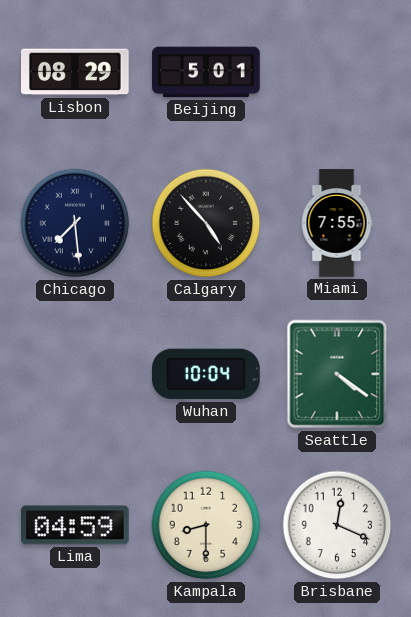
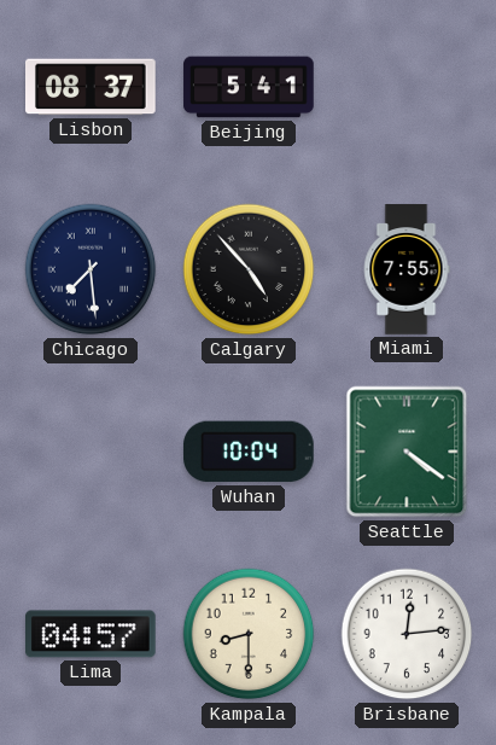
Lisbon: 08:29 -> 08:37 (92, 87)
Beijing: 5:01 -> 5:41 (249, 87)
Lima: 04:59 -> 04:57 (92, 634)
Brisbane: 12:19 -> 12:14 (407, 634)
